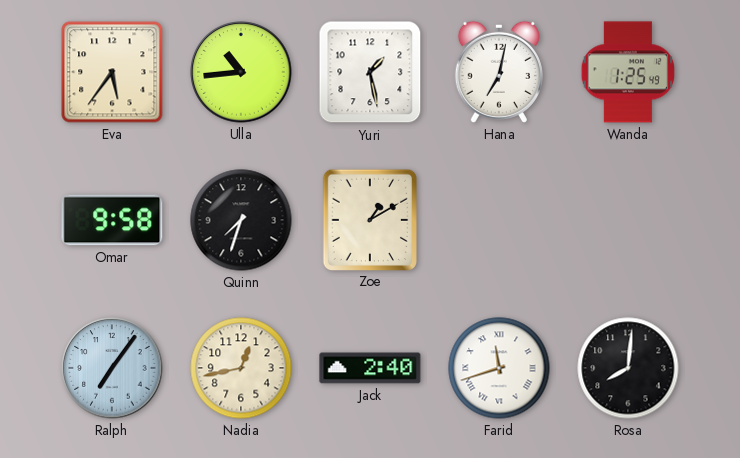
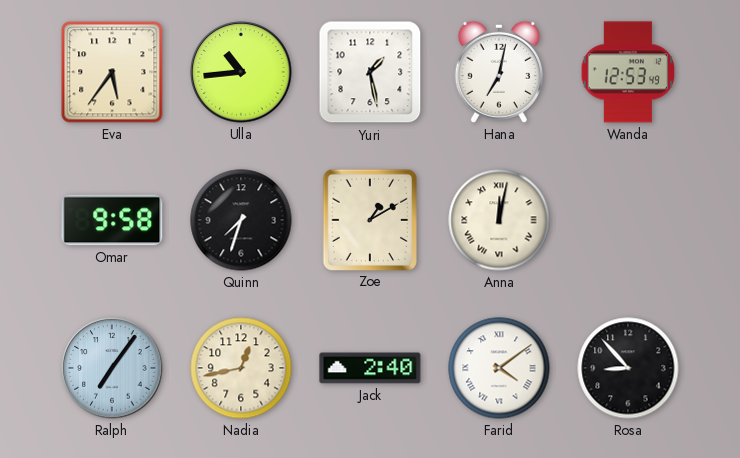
Wanda: 1:25 -> 12:53 (628, 72)
Anna: none -> 12:02 (499, 220)
Farid: 11:42 -> 4:09 (499, 368)
Rosa: 8:01 -> 8:53 (628, 368)
